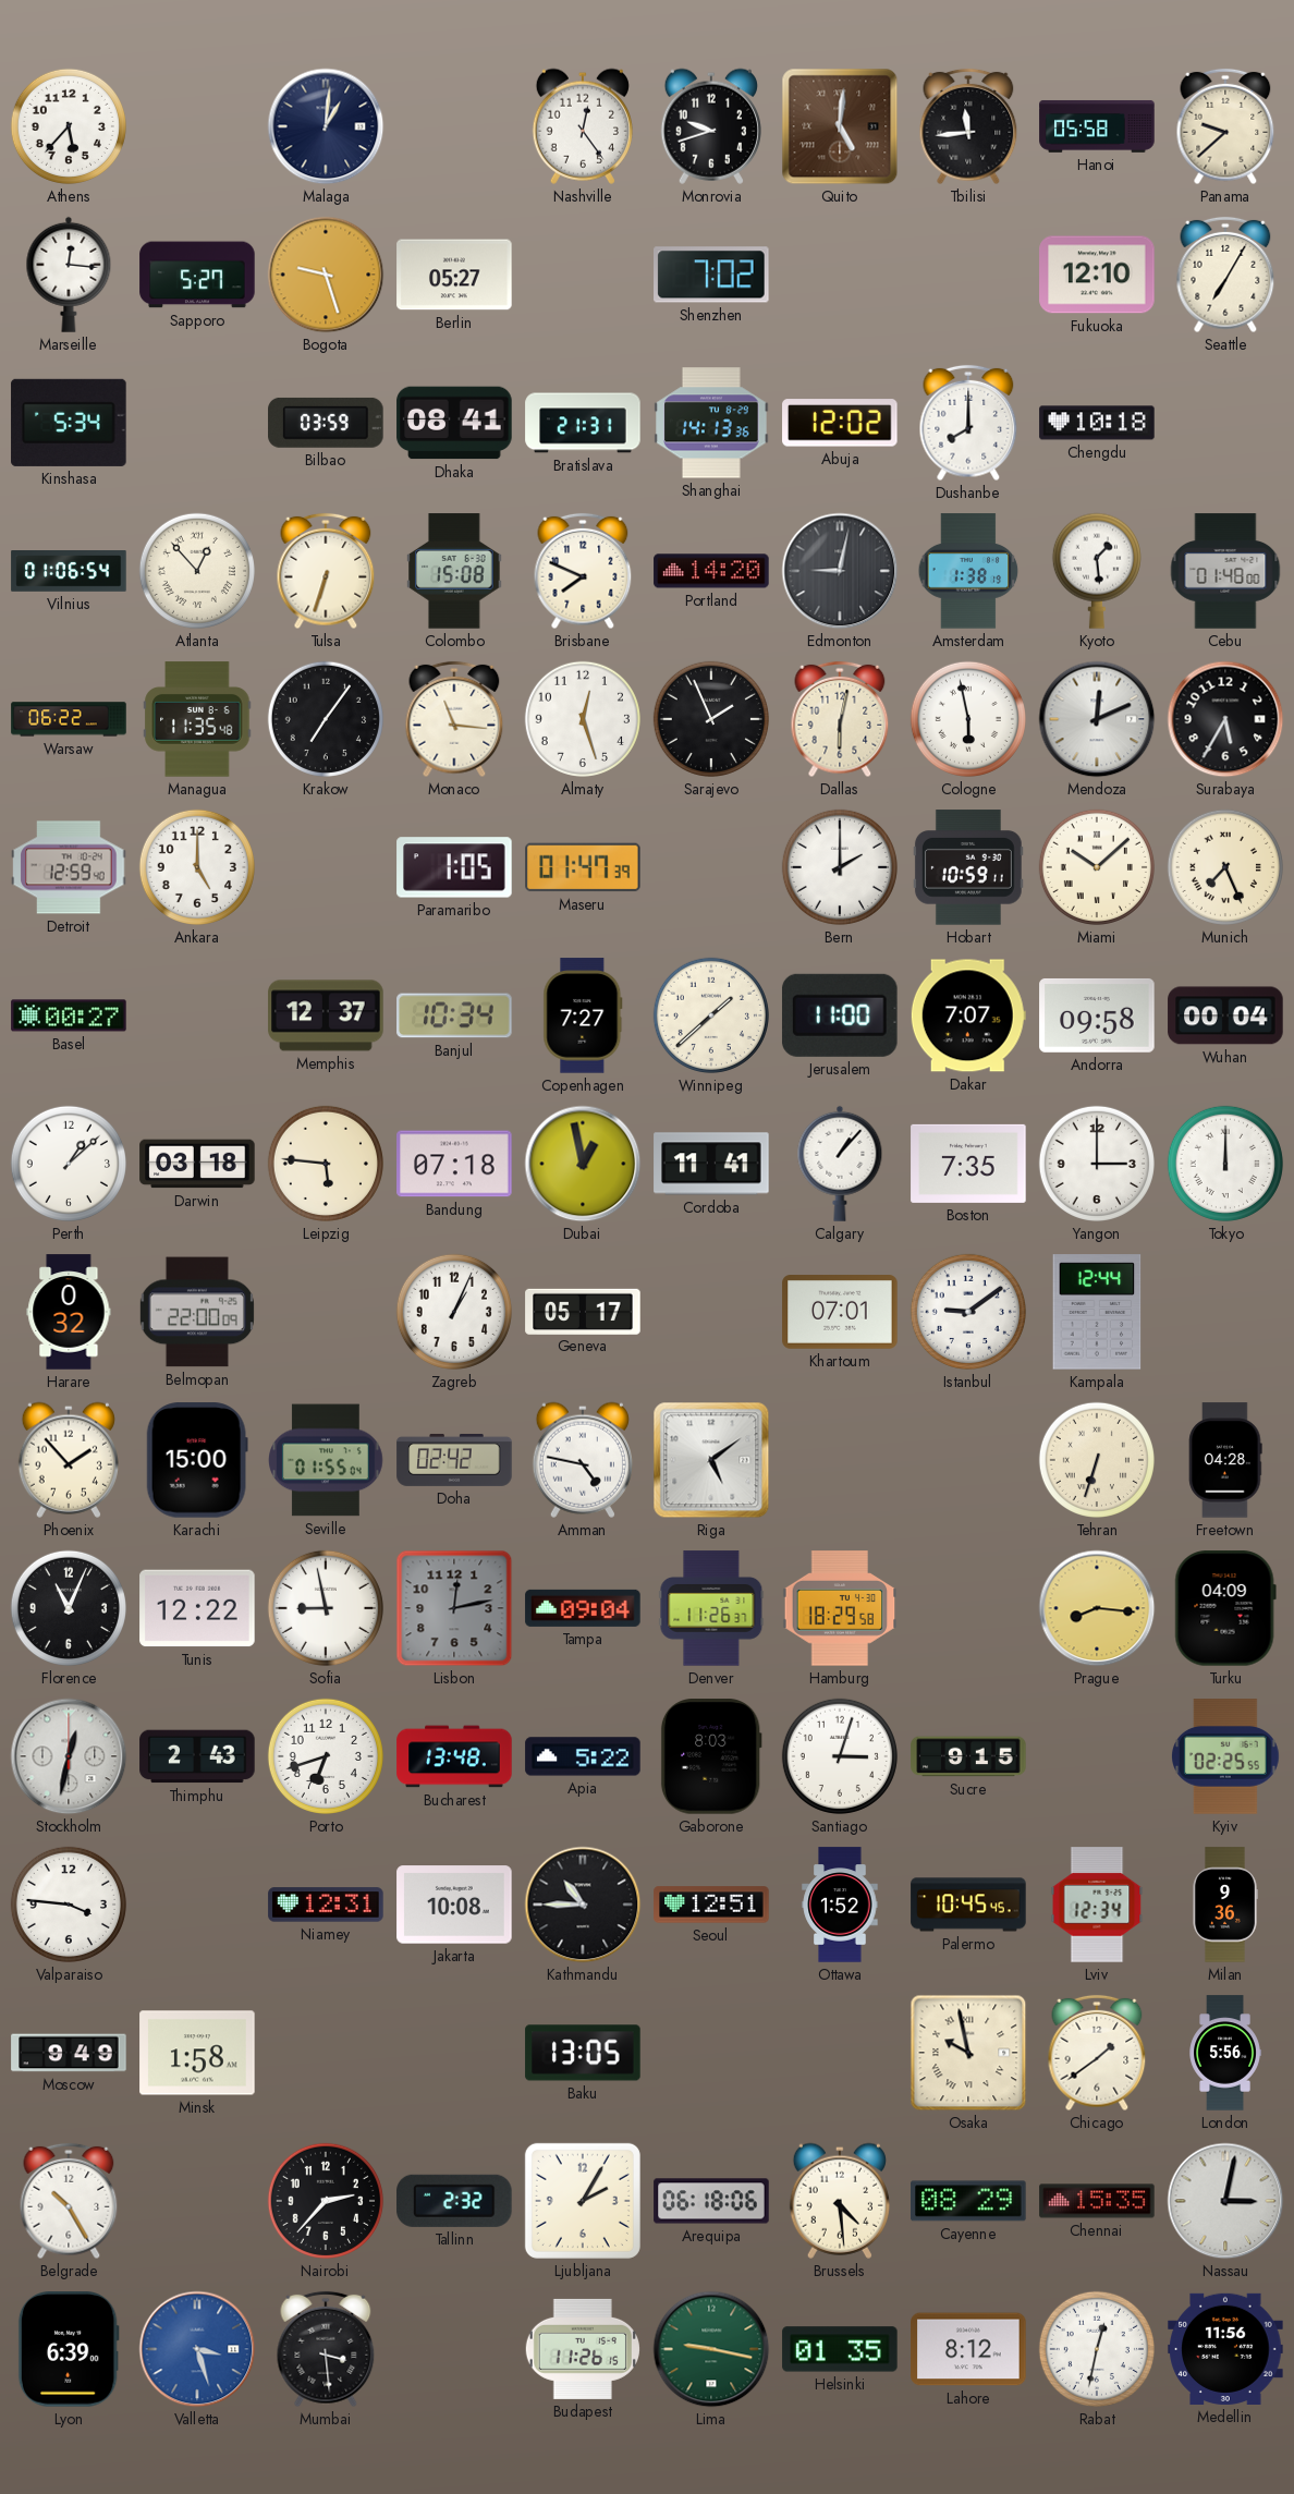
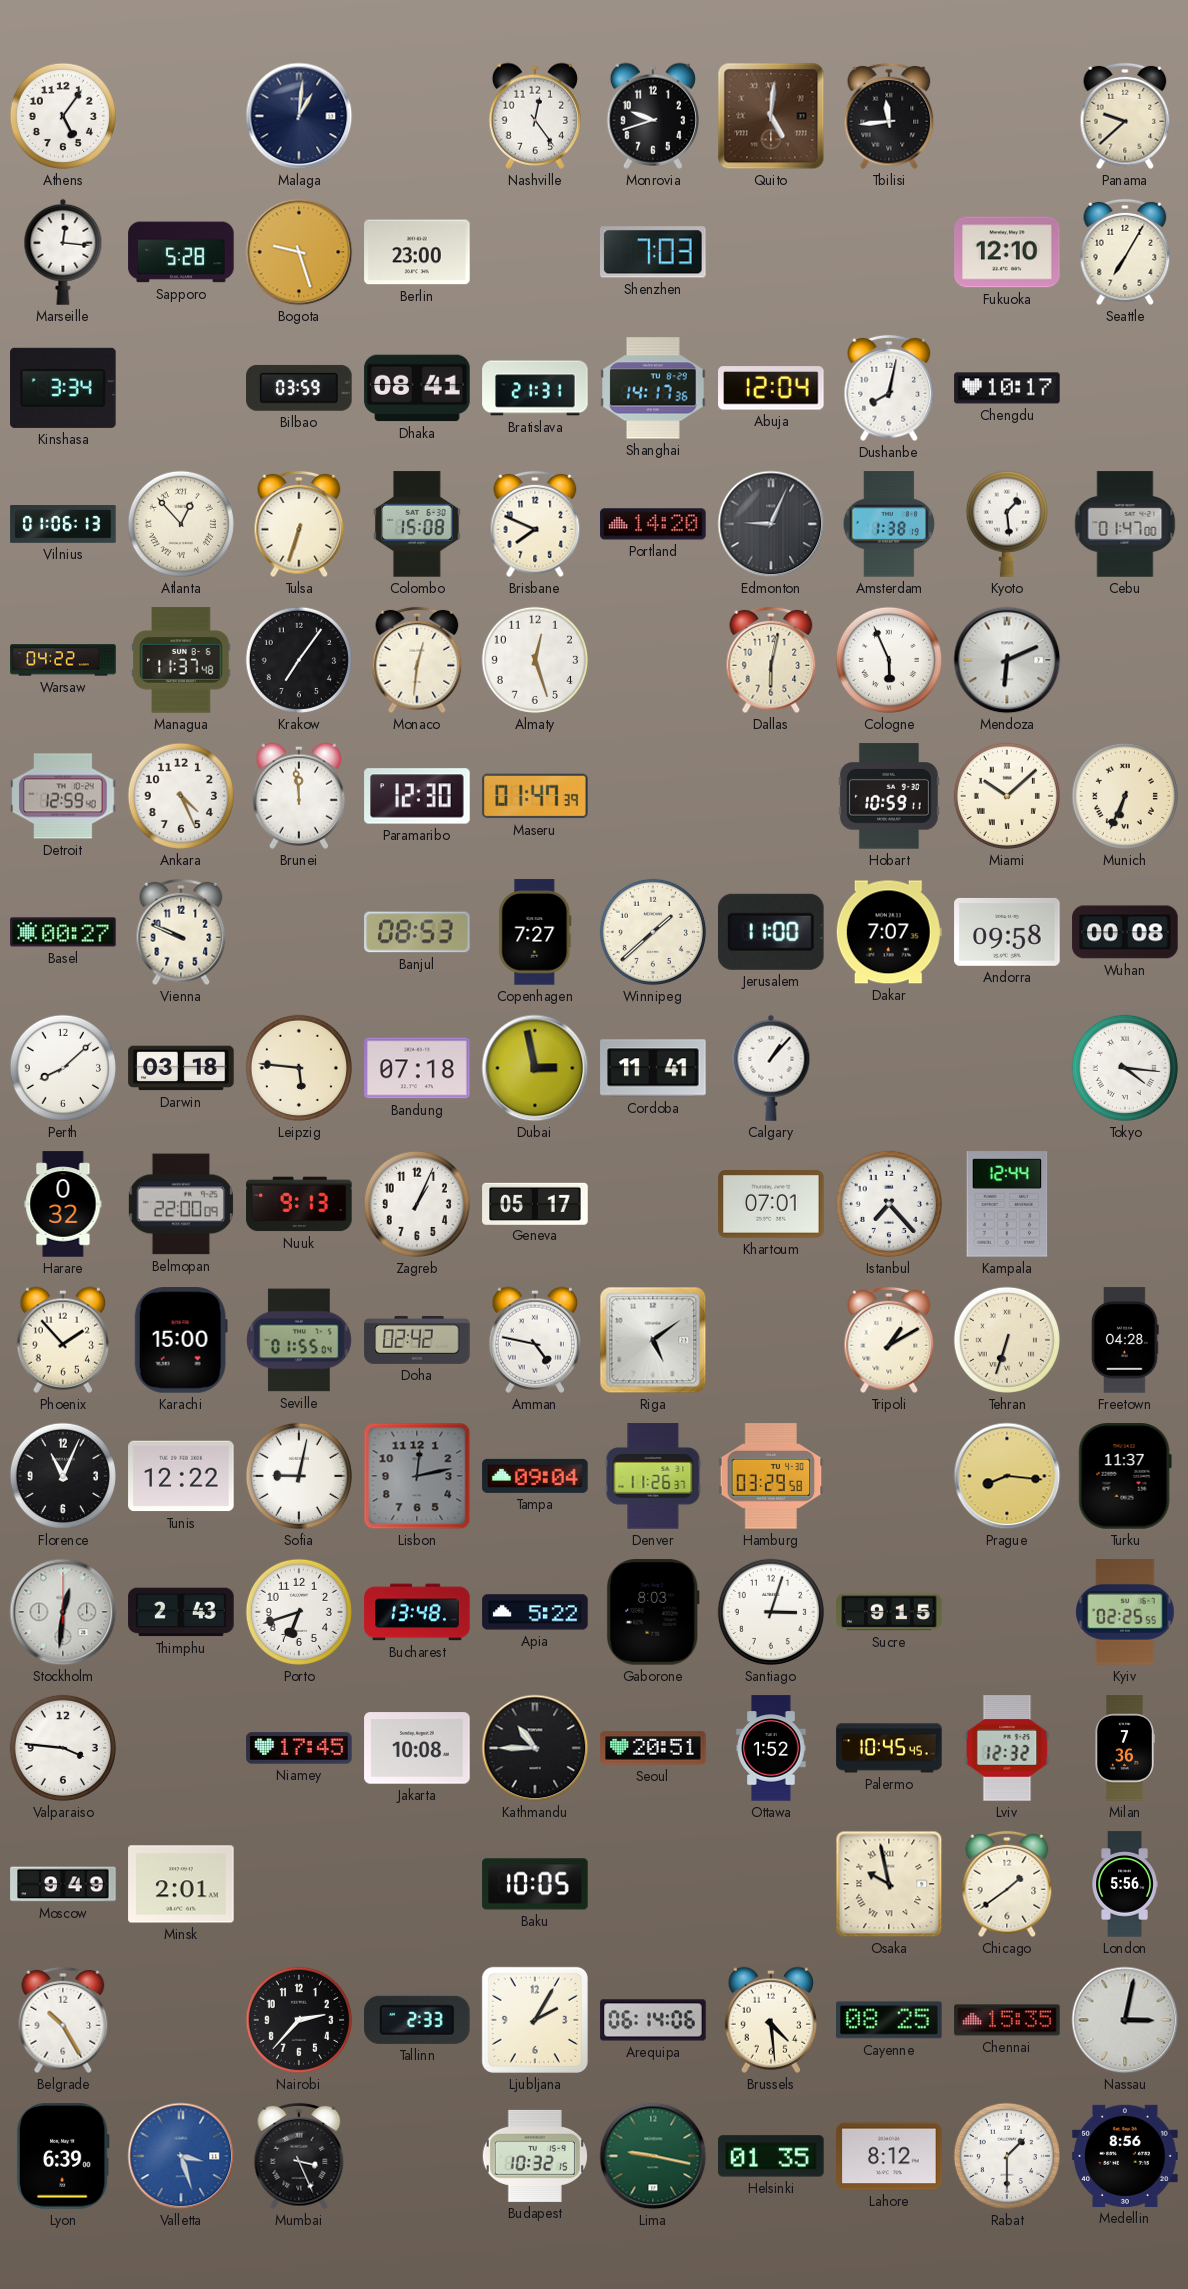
Athens: 5:37 -> 5:06 (63, 116)
Hanoi: 05:58 -> none (1097, 126)
Sapporo: 5:27 -> 5:28 (181, 252)
Berlin: 05:27 -> 23:00 (417, 252)
Shenzhen: 7:02 -> 7:03 (653, 252)
Kinshasa: 5:34 -> 3:34 (63, 388)
Shanghai: 14:13 -> 14:17 (653, 388)
Abuja: 12:02 -> 12:04 (771, 388)
Dushanbe: 8:00 -> 8:02 (889, 388)
Chengdu: 10:18 -> 10:17 (1007, 388)
Vilnius: 01:06:54 -> 01:06:13 (63, 525)
Edmonton: 9:02 -> 9:04 (771, 524)
Cebu: 01:48 -> 01:47 (1125, 524)
Warsaw: 06:22 -> 04:22 (63, 660)
Managua: 11:35 -> 11:37 (181, 660)
Monaco: 11:16 -> 12:31 (417, 660)
Sarajevo: 1:56 -> none (711, 719)
Cologne: 5:58 -> 5:56 (889, 660)
Mendoza: 12:11 -> 6:11 (1007, 660)
Surabaya: 5:35 -> none (1225, 719)
Ankara: 5:00 -> 4:26 (181, 796)
Brunei: none -> 11:59 (299, 796)
Paramaribo: 1:05 -> 12:30 (417, 796)
Bern: 2:00 -> none (840, 867)
Munich: 7:26 -> 6:34 (1125, 796)
Vienna: none -> 9:49 (181, 932)
Memphis: 12:37 -> none (326, 1015)
Banjul: 10:34 -> 08:53 (417, 932)
Wuhan: 00:04 -> 00:08 (1125, 932)
Perth: 1:08 -> 8:08 (63, 1068)
Dubai: 12:58 -> 2:58 (535, 1068)
Boston: 7:35 -> none (968, 1164)
Yangon: 3:00 -> none (1097, 1164)
Tokyo: 12:00 -> 4:16 (1125, 1068)
Nuuk: none -> 9:13 (299, 1204)
Istanbul: 9:09 -> 7:23 (889, 1204)
Tripoli: none -> 1:10 (889, 1340)
Sofia: 8:58 -> 9:02 (299, 1476)
Hamburg: 18:29 -> 03:29 (771, 1476)
Turku: 04:09 -> 11:37 (1125, 1476)
Stockholm: 12:32 -> 12:31 (63, 1612)
Niamey: 12:31 -> 17:45 (299, 1748)
Seoul: 12:51 -> 20:51 (653, 1748)
Lviv: 12:34 -> 12:32 (1007, 1748)
Milan: 9:36 -> 7:36 (1125, 1748)
Minsk: 1:58 -> 2:01 (181, 1884)
Baku: 13:05 -> 10:05 (535, 1884)
Tallinn: 2:32 -> 2:33 (417, 2020)
Arequipa: 06:18 -> 06:14 (653, 2020)
Cayenne: 08:29 -> 08:25 (889, 2020)
Mumbai: 3:29 -> 3:26 (299, 2156)
Budapest: 11:26 -> 10:32 (535, 2156)
Rabat: 12:32 -> 1:30 (1007, 2156)
Medellin: 11:56 -> 8:56 (1125, 2156)
